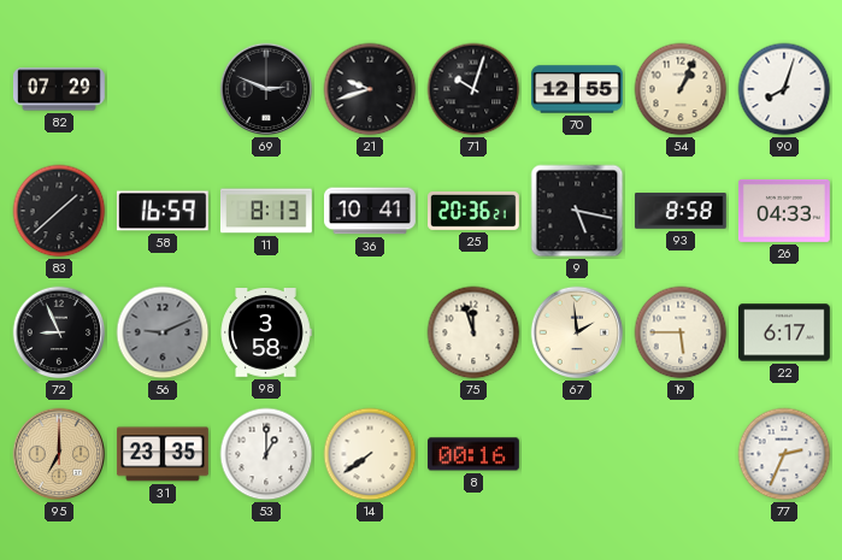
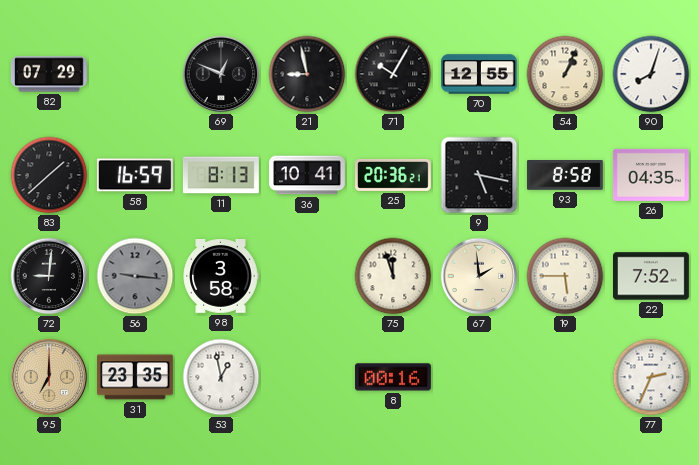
69: 2:49 -> 12:49 (221, 74)
21: 9:42 -> 8:58 (307, 74)
71: 10:03 -> 10:05 (393, 74)
26: 04:33 -> 04:35 (651, 175)
72: 8:56 -> 9:01 (49, 276)
56: 9:11 -> 9:16 (135, 276)
22: 6:17 -> 7:52 (652, 276)
53: 1:00 -> 12:58 (221, 377)
14: 7:39 -> none (370, 454)
